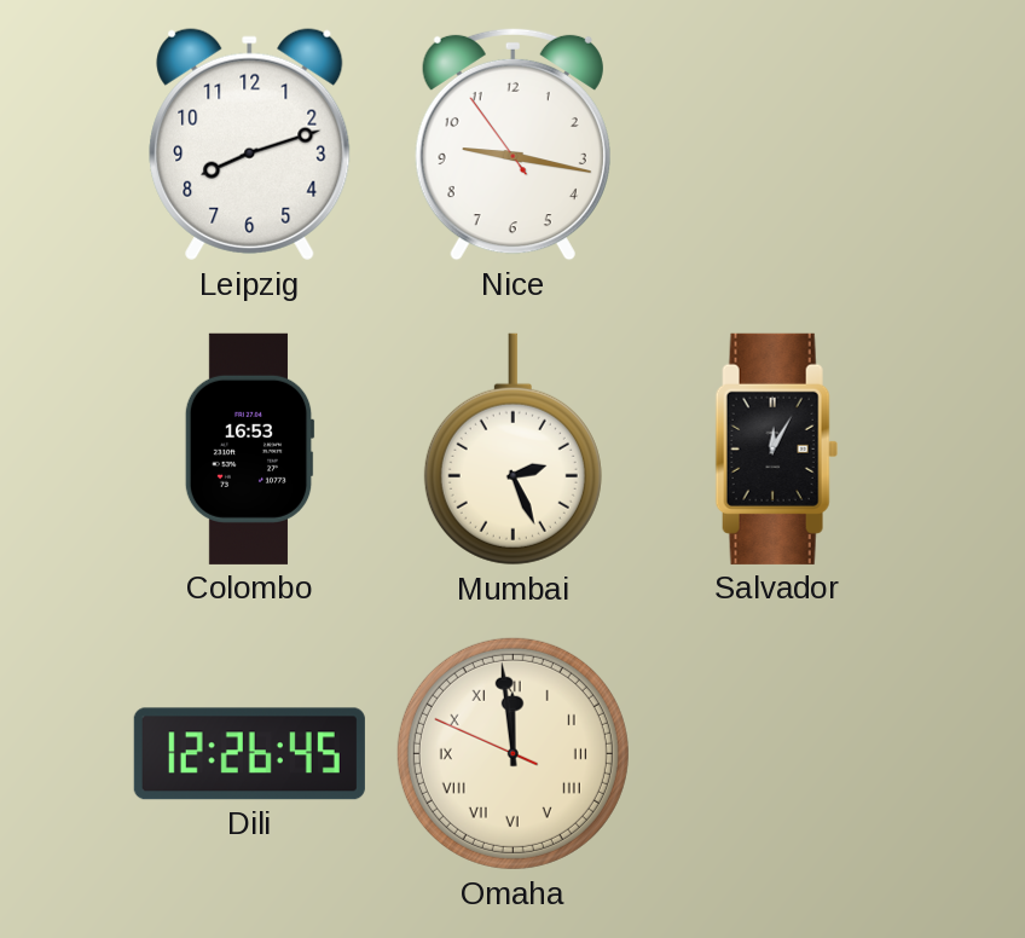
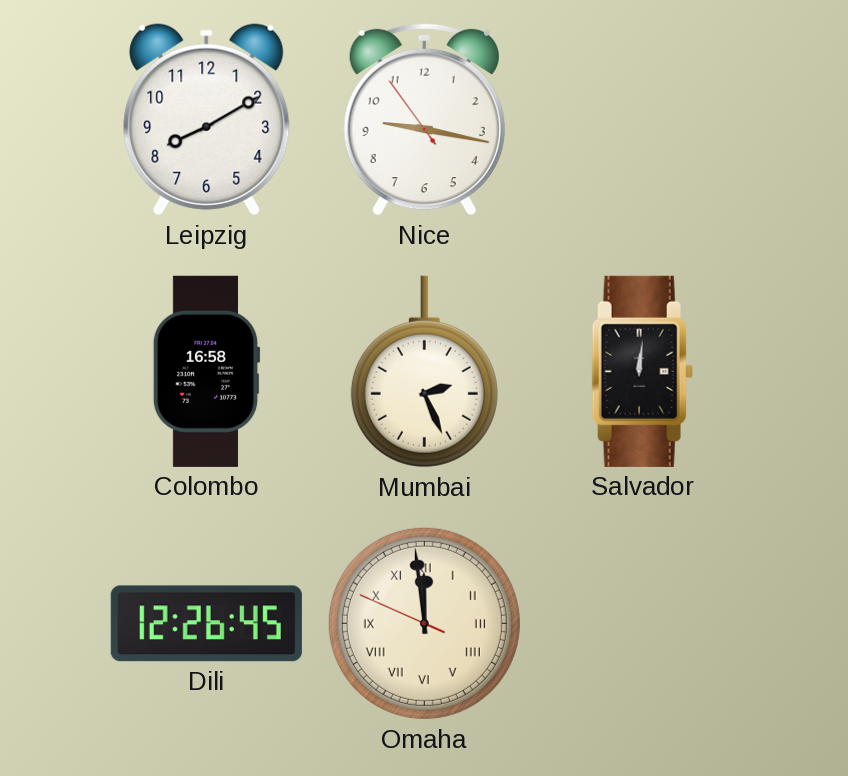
Leipzig: 8:12 -> 8:10 (207, 120)
Colombo: 16:53 -> 16:58 (206, 371)
Salvador: 12:05 -> 12:01 (642, 371)
